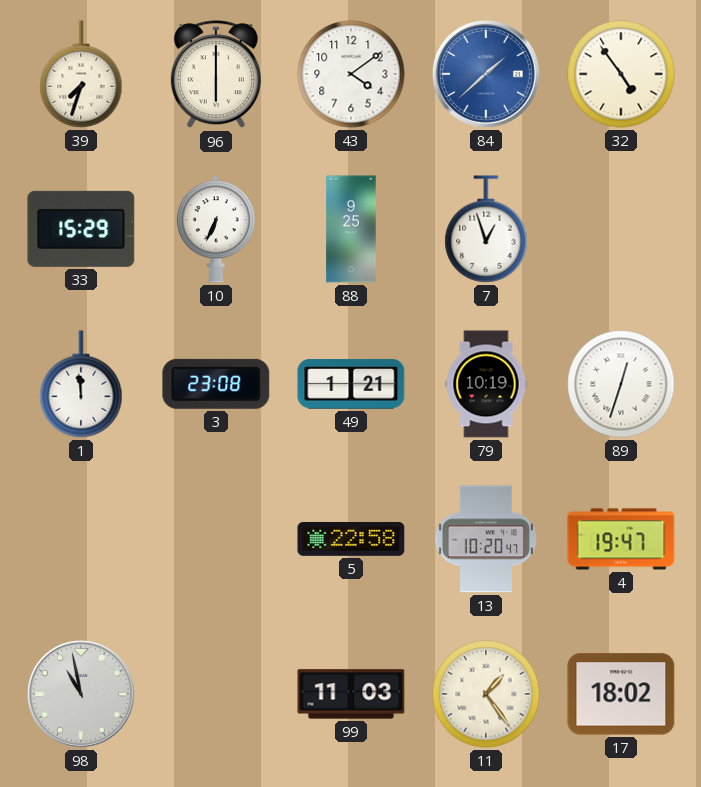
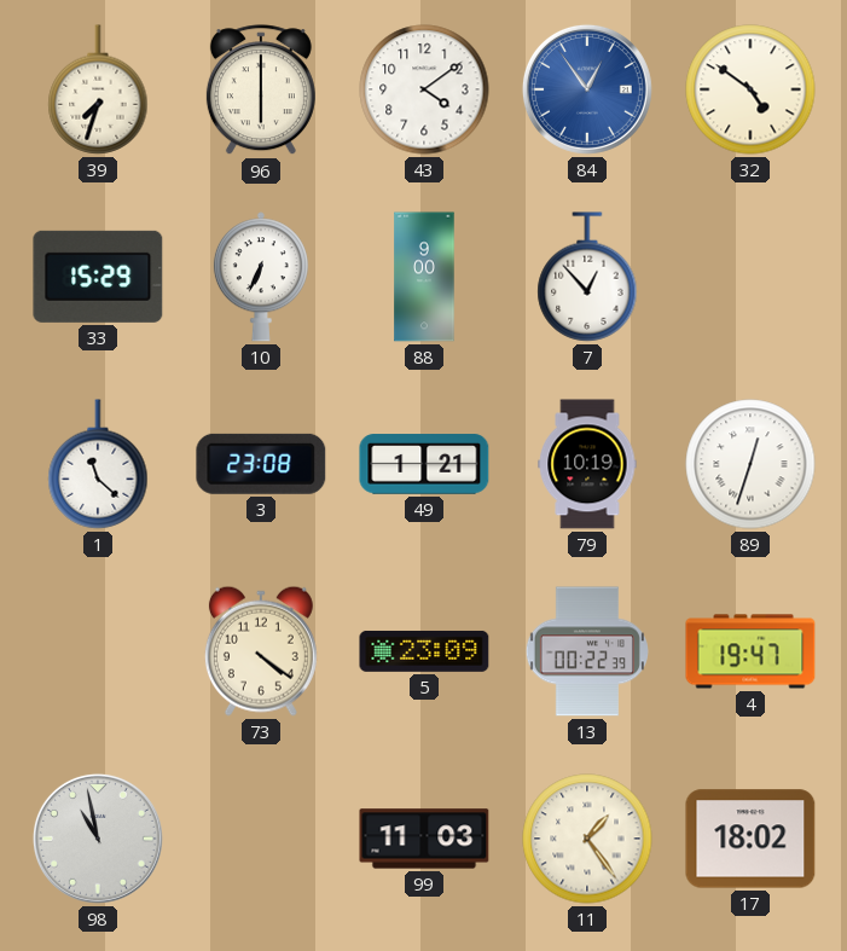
84: 1:38 -> 12:54 (587, 89)
32: 4:54 -> 4:51 (750, 89)
88: 9:25 -> 9:00 (424, 277)
7: 12:57 -> 12:53 (587, 277)
1: 11:59 -> 11:22 (98, 464)
73: none -> 4:21 (261, 651)
5: 22:58 -> 23:09 (424, 651)
13: 10:20 -> 00:22 (587, 651)
